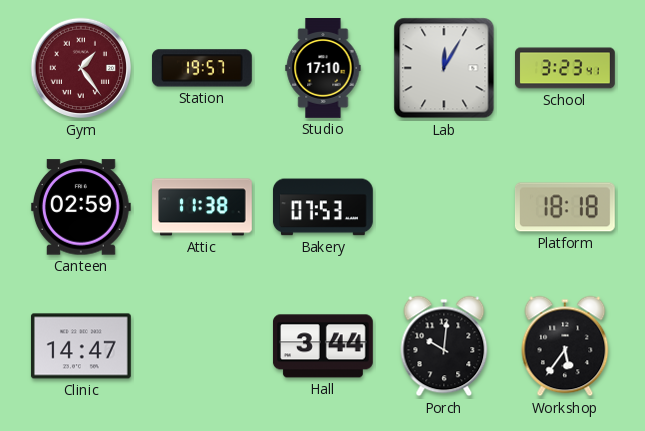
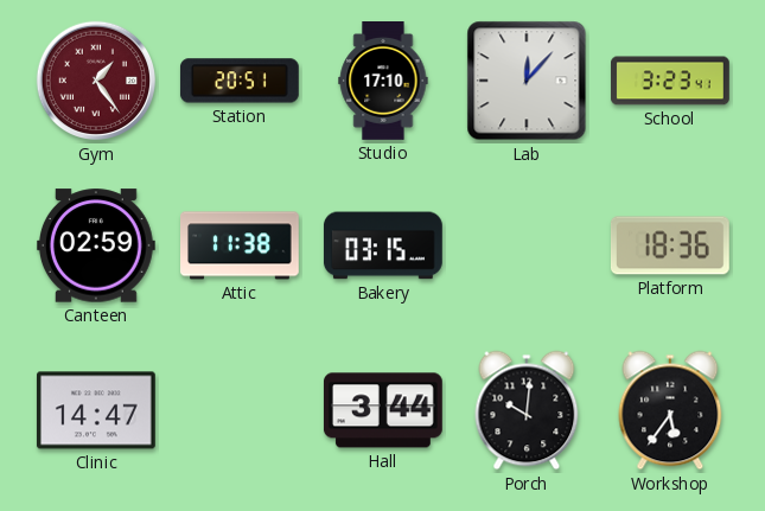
Station: 19:57 -> 20:51 (240, 81)
Lab: 12:05 -> 12:07 (527, 81)
Bakery: 07:53 -> 03:15 (383, 245)
Platform: 18:18 -> 18:36 (670, 245)
